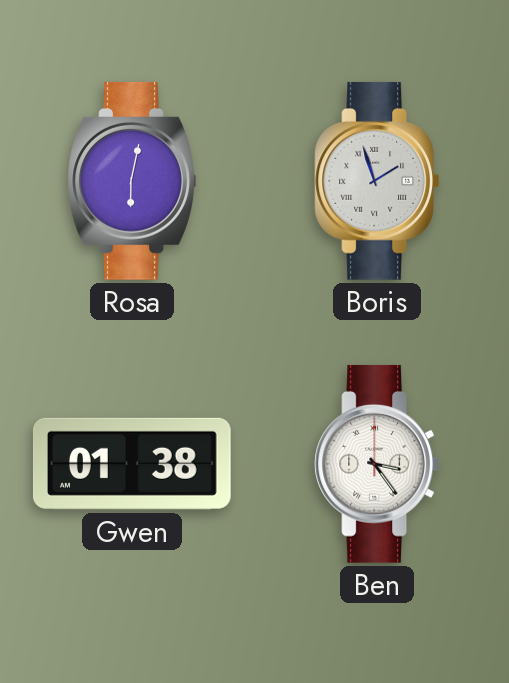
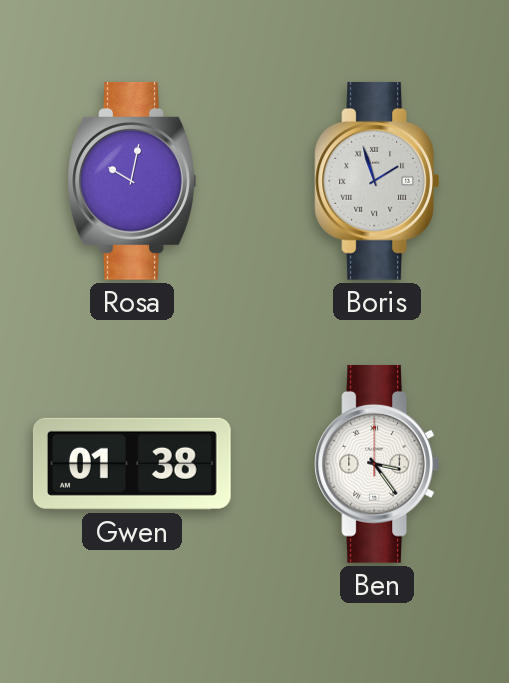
Rosa: 6:02 -> 10:02 (132, 181)
